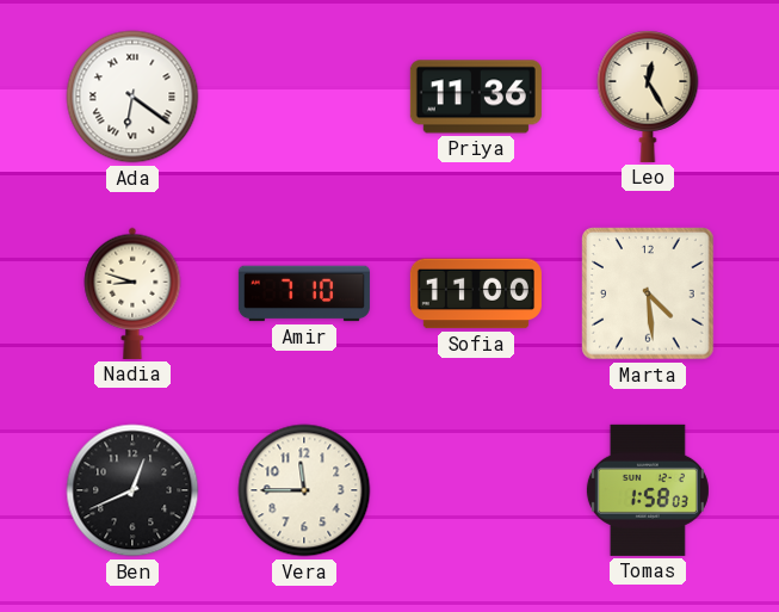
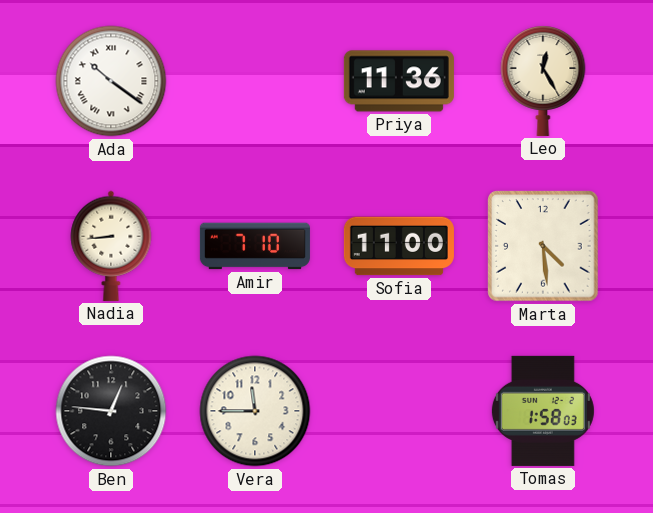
Ada: 6:21 -> 10:21 (111, 81)
Nadia: 8:48 -> 8:44 (111, 246)
Ben: 12:41 -> 12:46 (111, 411)
